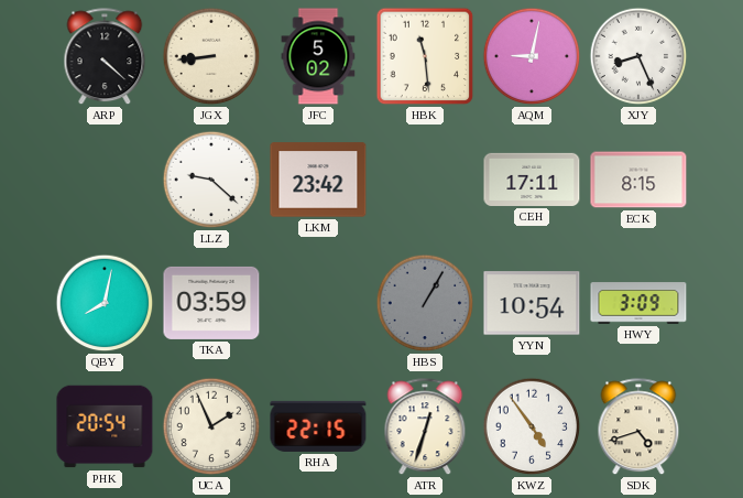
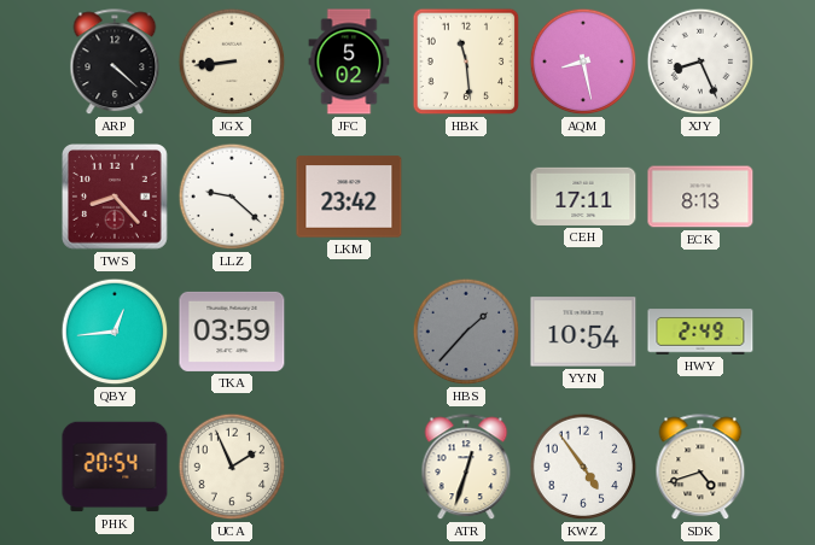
AQM: 9:02 -> 8:28 (583, 61)
TWS: none -> 8:23 (116, 198)
ECK: 8:15 -> 8:13 (700, 197)
QBY: 8:02 -> 12:44 (115, 332)
HBS: 1:05 -> 1:37 (466, 332)
HWY: 3:09 -> 2:49 (700, 332)
RHA: 22:15 -> none (318, 426)
